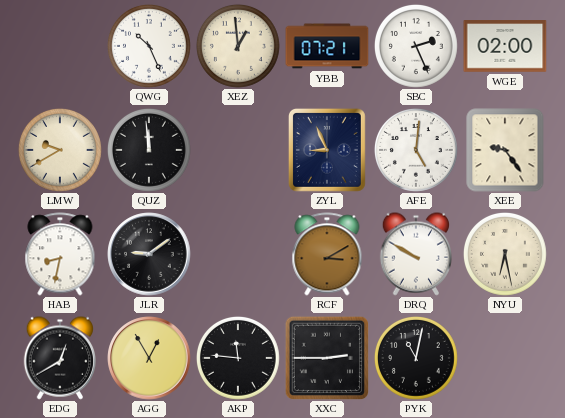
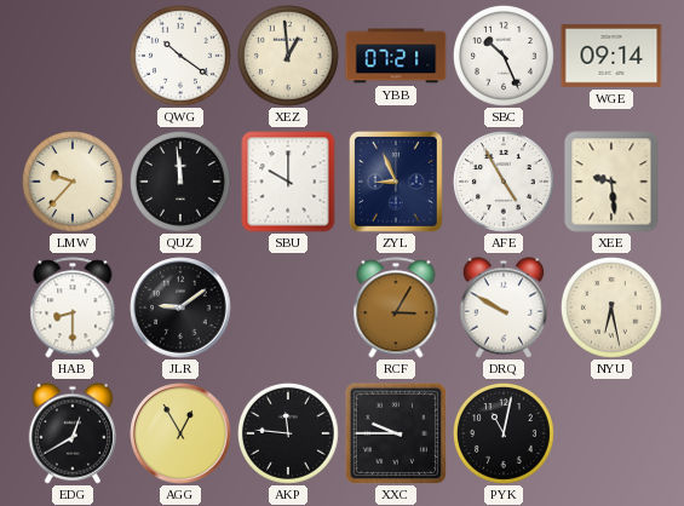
QWG: 10:26 -> 10:21 (180, 56)
SBC: 2:26 -> 10:26 (504, 56)
WGE: 02:00 -> 09:14 (611, 56)
LMW: 9:40 -> 9:37 (73, 182)
SBU: none -> 10:00 (288, 182)
AFE: 5:01 -> 4:55 (504, 182)
XEE: 9:24 -> 9:29 (611, 182)
HAB: 8:32 -> 8:30 (73, 307)
RCF: 3:10 -> 3:05 (396, 307)
XXC: 2:45 -> 9:45 (395, 432)
